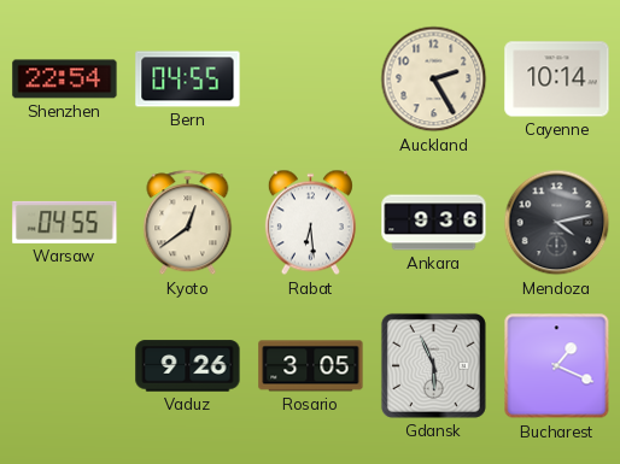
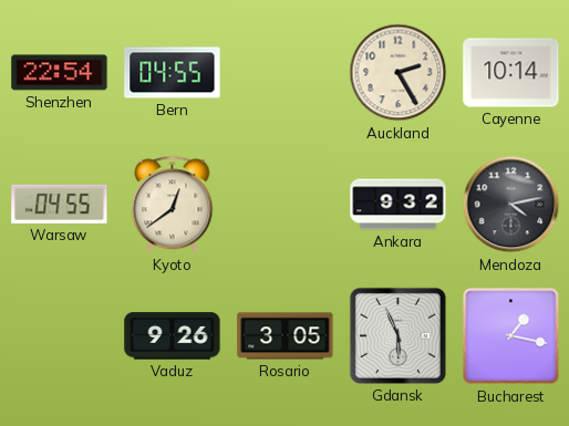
Rabat: 6:29 -> none (310, 223)
Ankara: 9:36 -> 9:32 (399, 205)
Bucharest: 1:19 -> 1:17 (511, 336)
